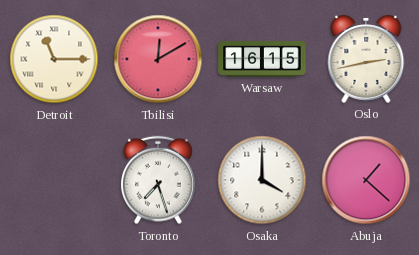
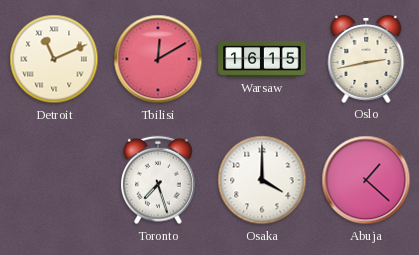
Detroit: 11:15 -> 11:11 (54, 59)
